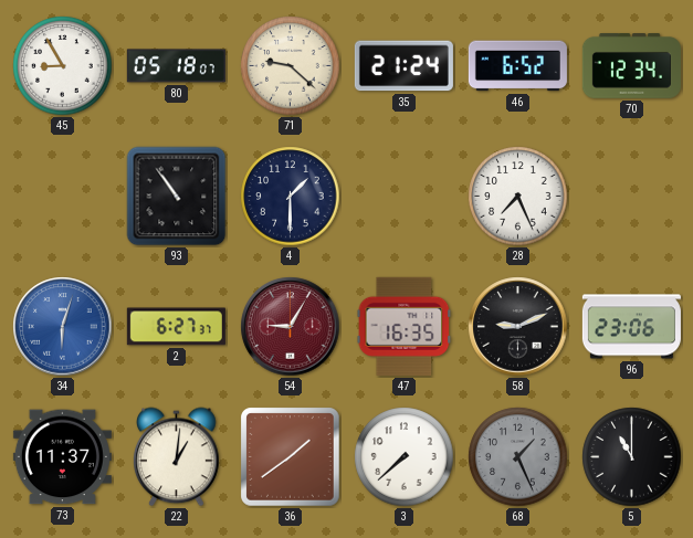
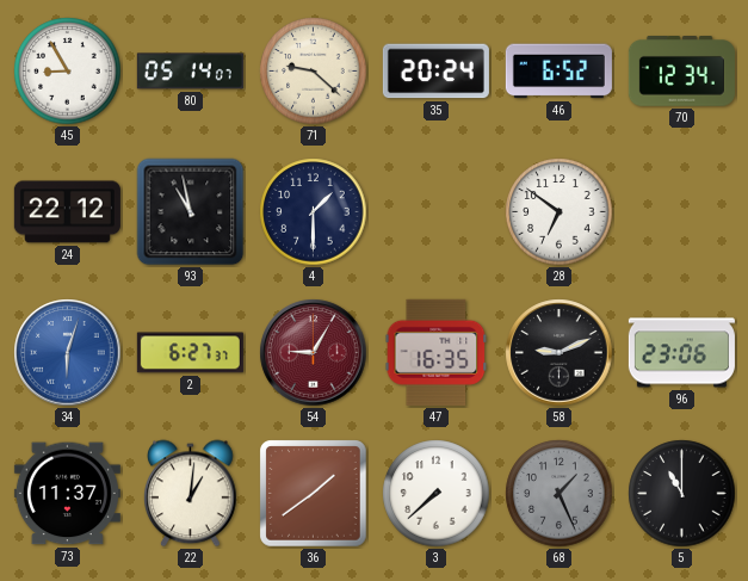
80: 05:18 -> 05:14 (190, 72)
35: 21:24 -> 20:24 (435, 72)
24: none -> 22:12 (67, 212)
93: 10:54 -> 10:58 (191, 212)
28: 7:26 -> 6:51 (560, 212)
